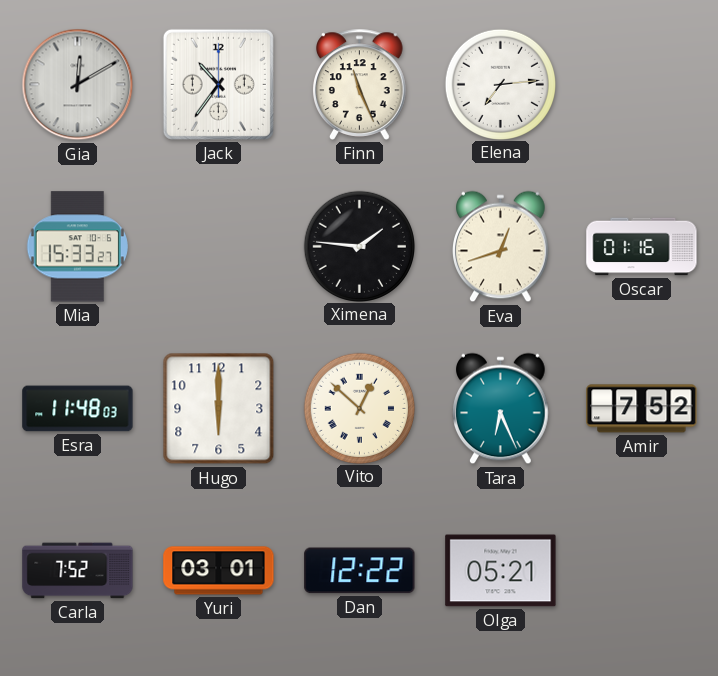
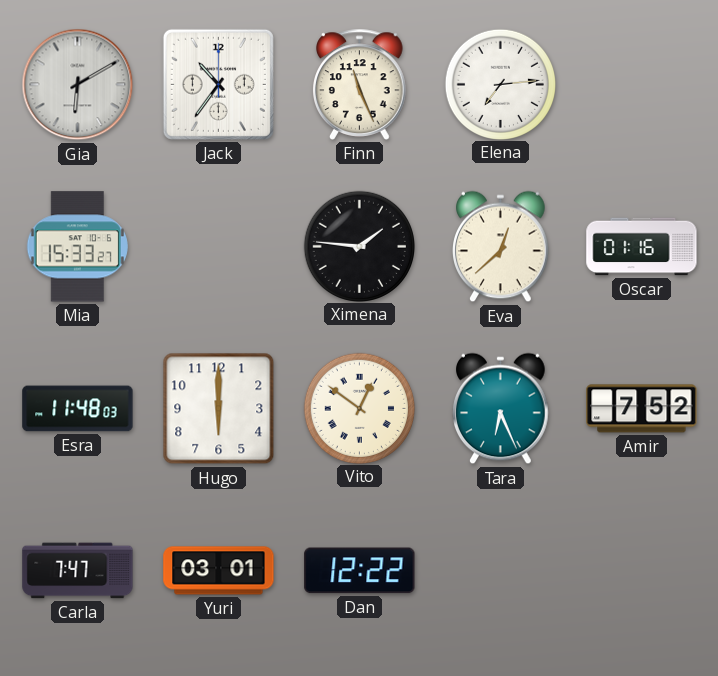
Gia: 12:10 -> 6:10 (78, 85)
Eva: 12:42 -> 12:38 (501, 247)
Vito: 12:52 -> 12:51 (359, 408)
Carla: 7:52 -> 7:47 (78, 571)
Olga: 05:21 -> none (501, 571)
